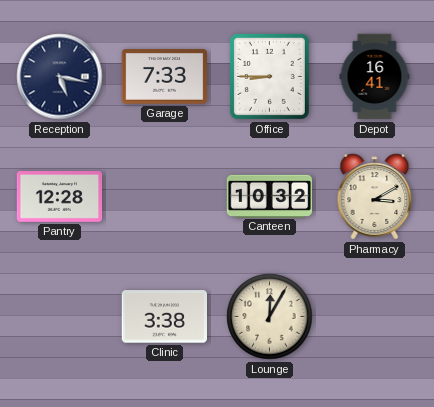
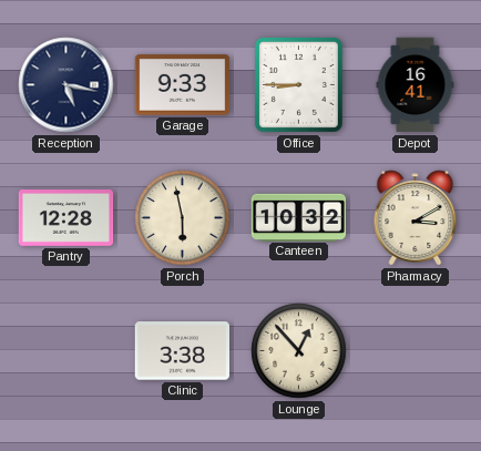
Garage: 7:33 -> 9:33 (183, 85)
Porch: none -> 5:58 (183, 218)
Lounge: 12:05 -> 12:53 (299, 351)
